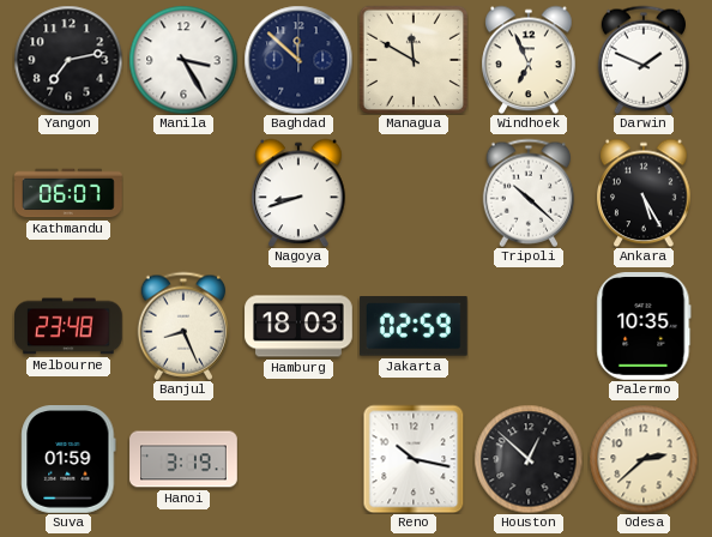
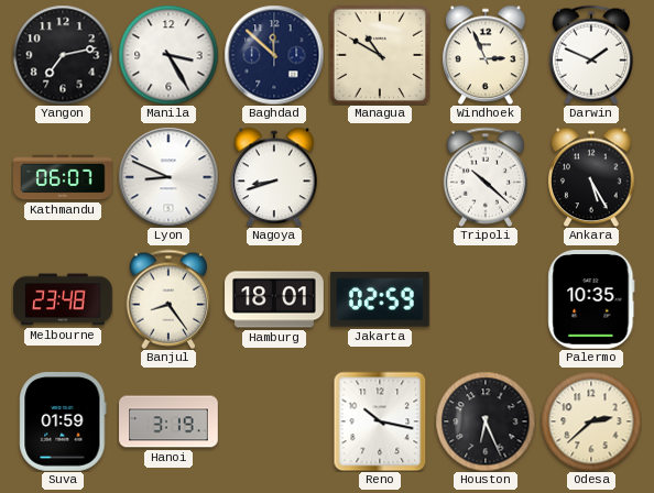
Managua: 11:50 -> 10:50 (379, 54)
Windhoek: 6:56 -> 2:56 (486, 55)
Lyon: none -> 8:49 (168, 177)
Banjul: 8:26 -> 8:24 (167, 299)
Hamburg: 18:03 -> 18:01 (274, 299)
Houston: 12:52 -> 6:26 (486, 421)
